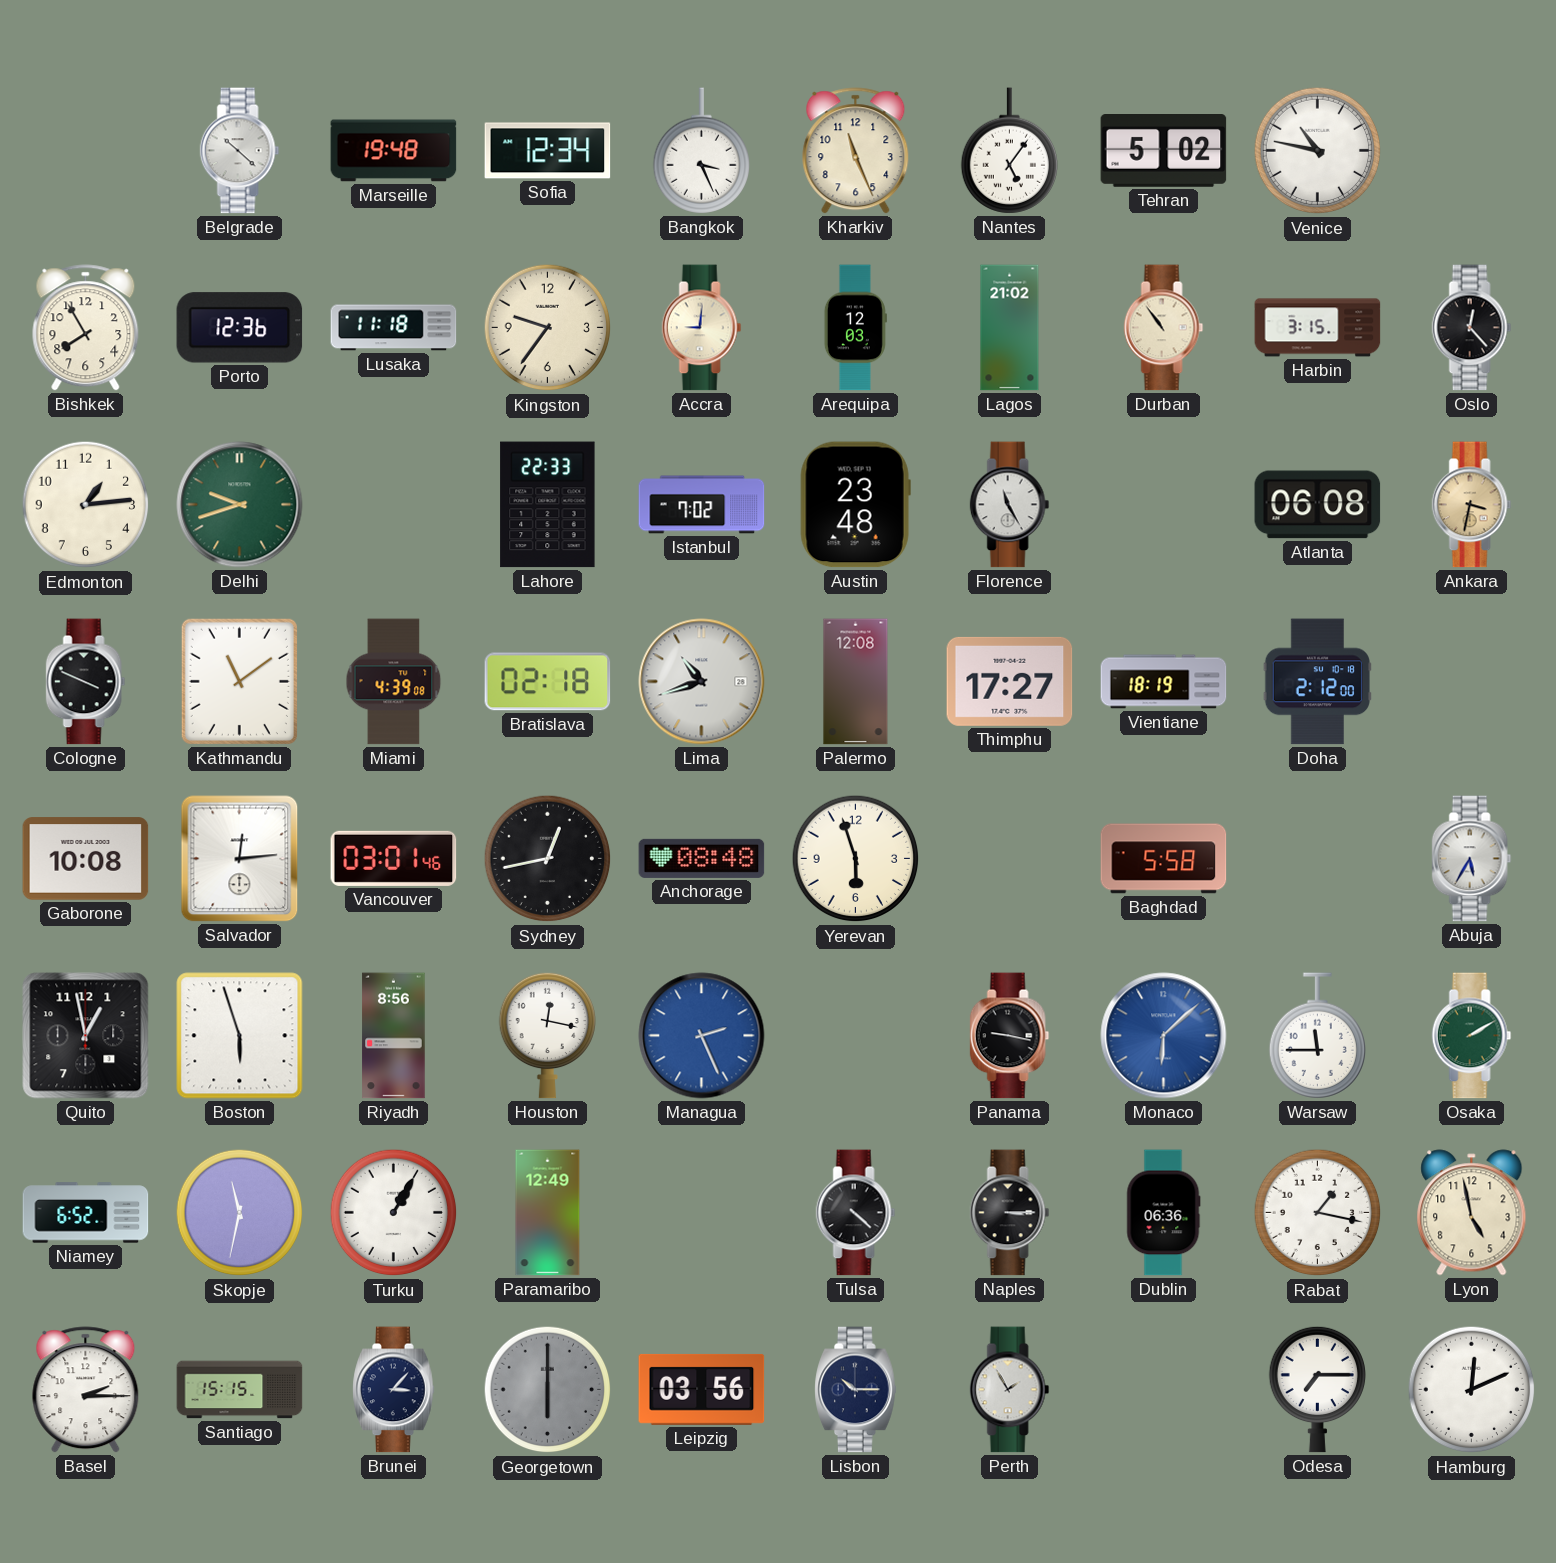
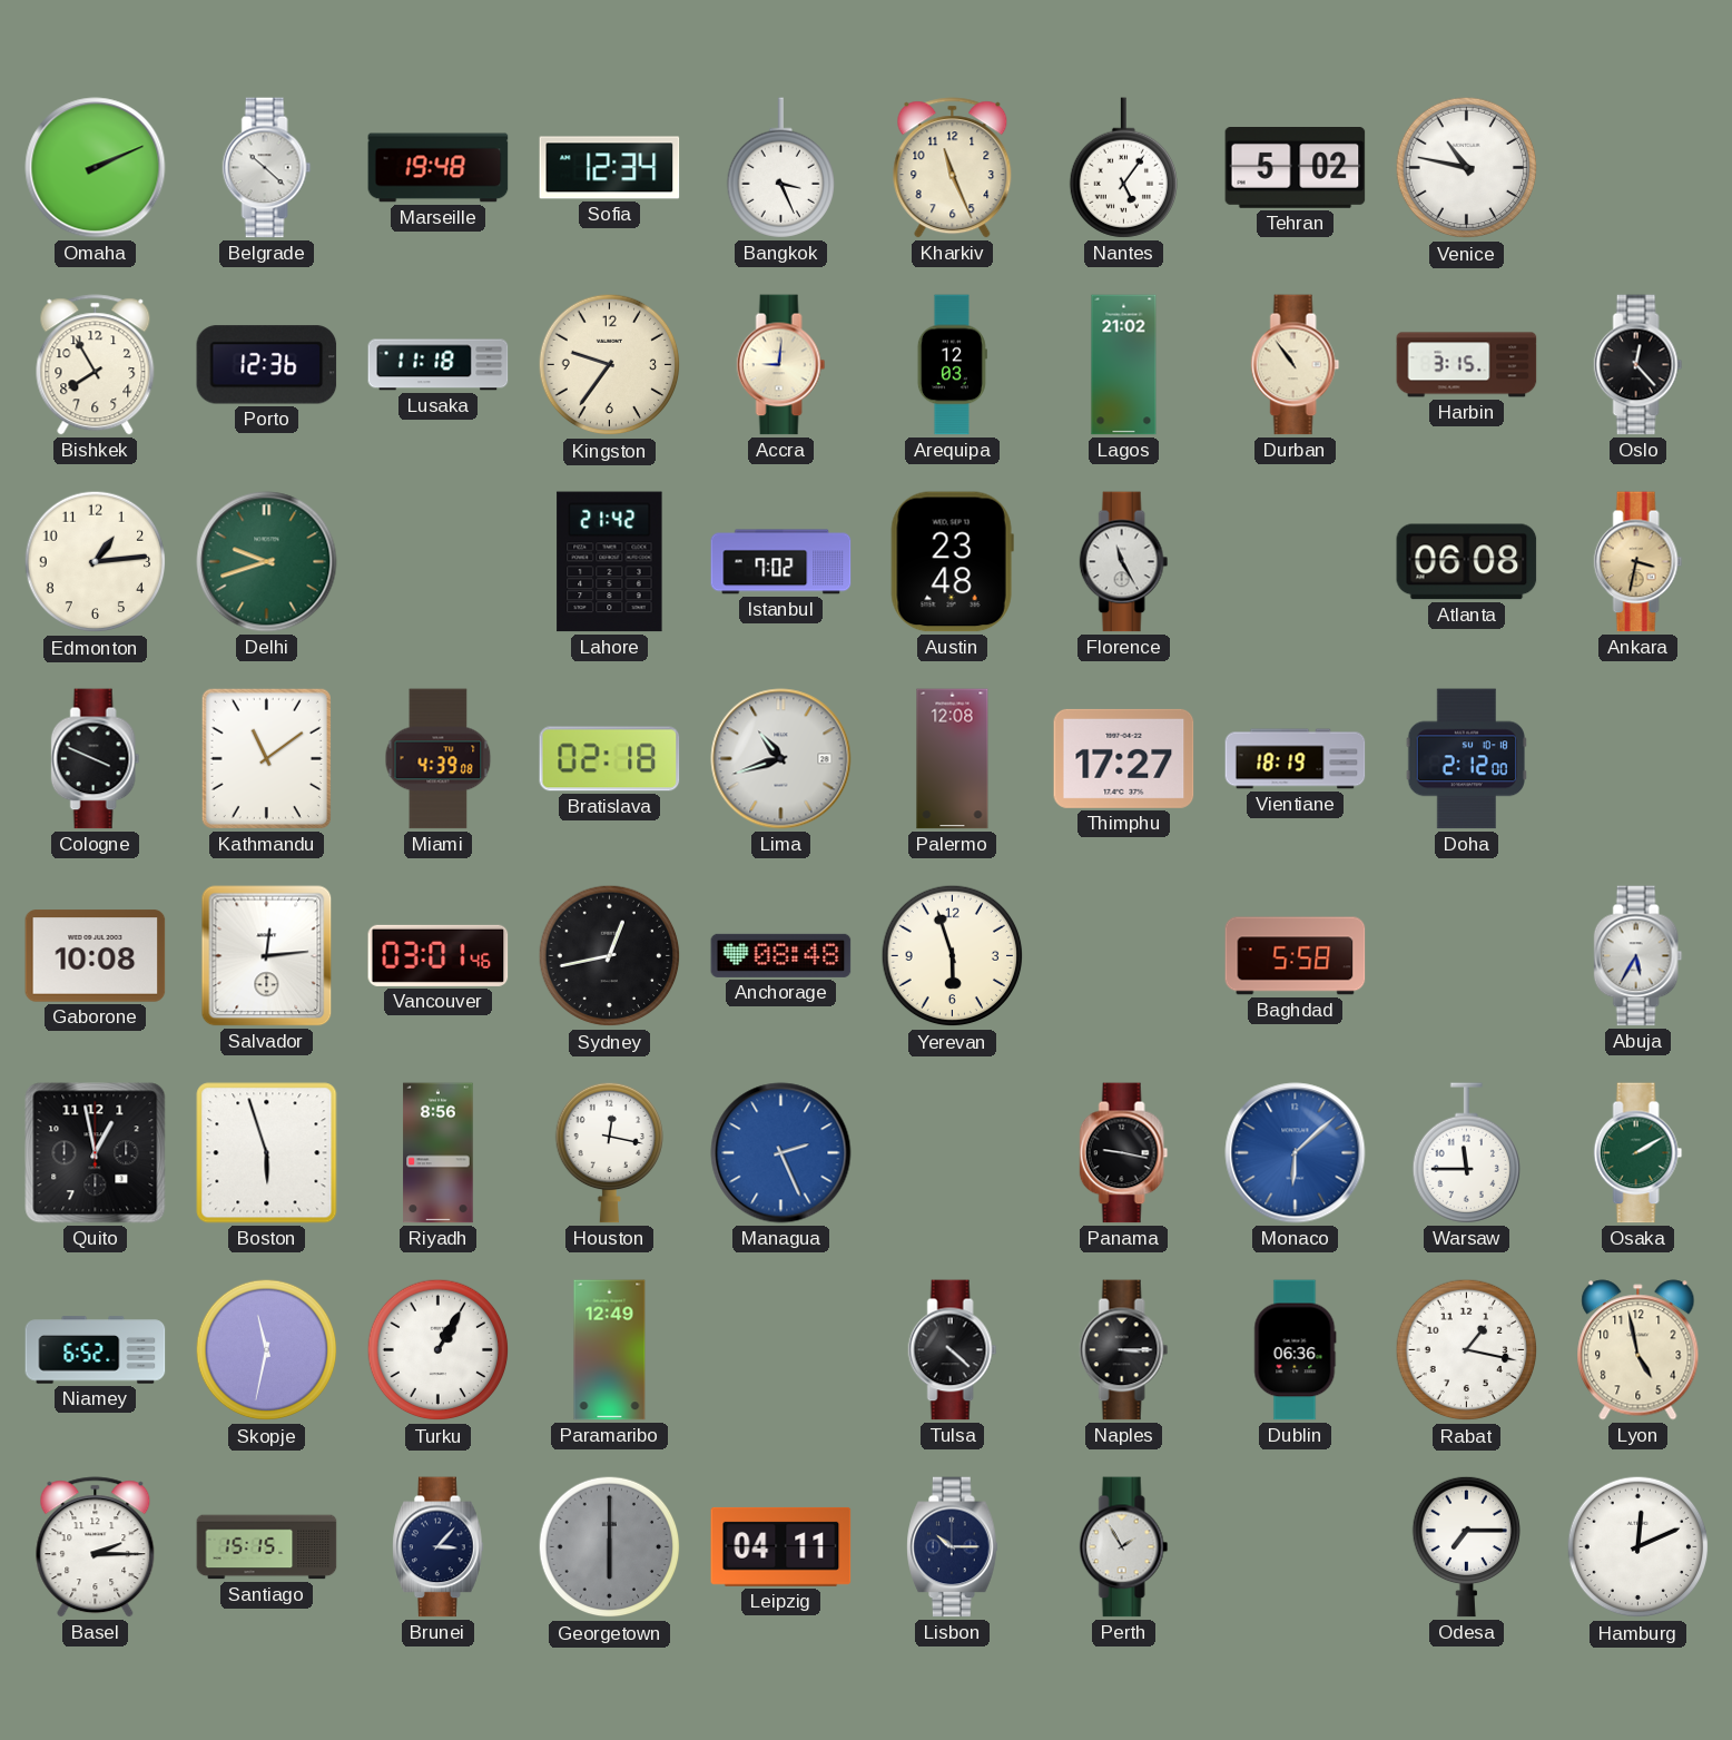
Omaha: none -> 2:11 (96, 168)
Lahore: 22:33 -> 21:42 (610, 562)
Leipzig: 03:56 -> 04:11 (781, 1546)
